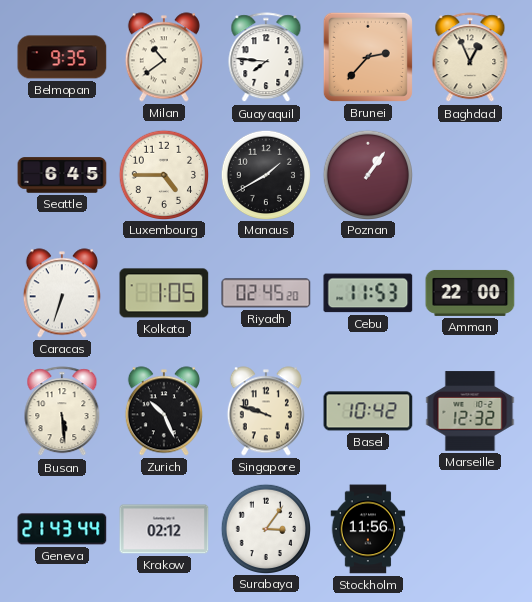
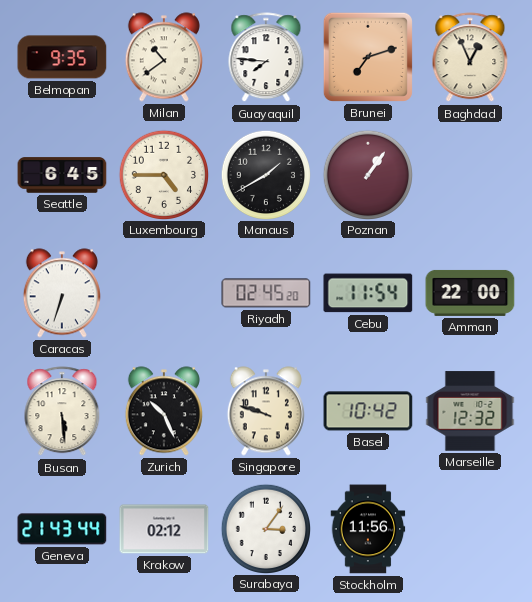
Brunei: 2:37 -> 7:12 (368, 57)
Kolkata: 1:05 -> none (164, 293)
Cebu: 11:53 -> 11:54 (368, 293)
